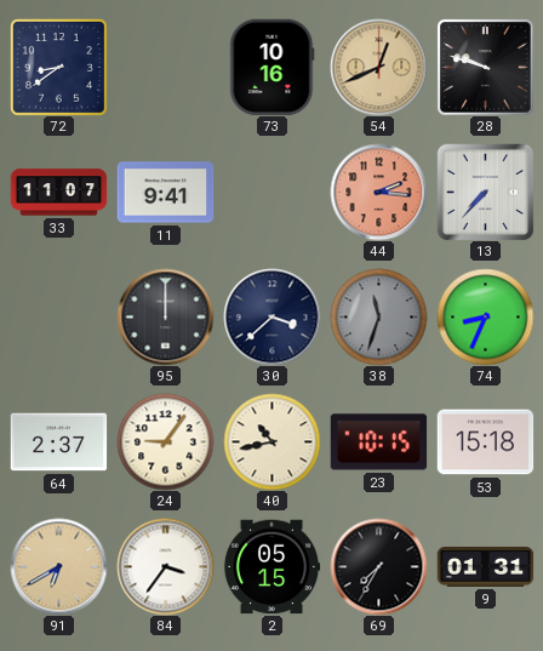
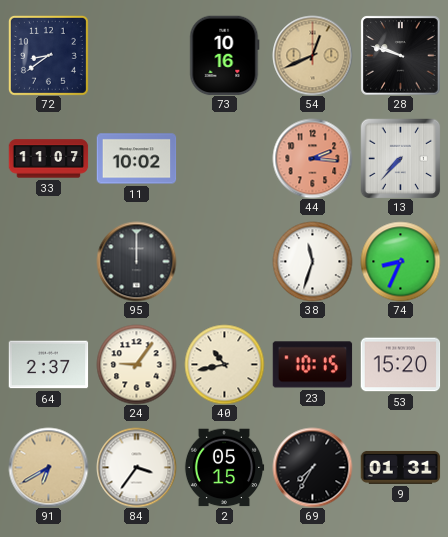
11: 9:41 -> 10:02 (136, 159)
30: 3:38 -> none (271, 316)
38 dial: grey -> white (312, 261)
53: 15:18 -> 15:20 (400, 365)
